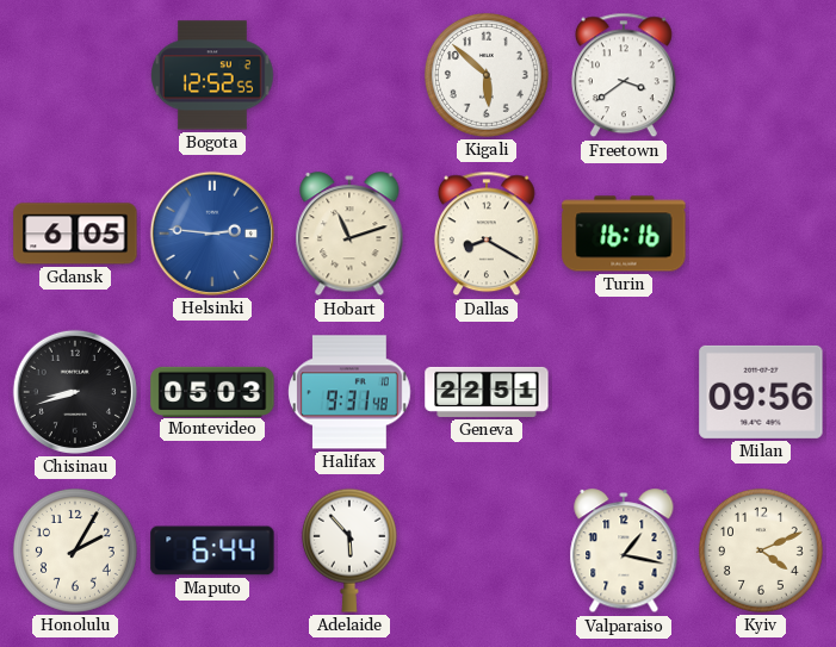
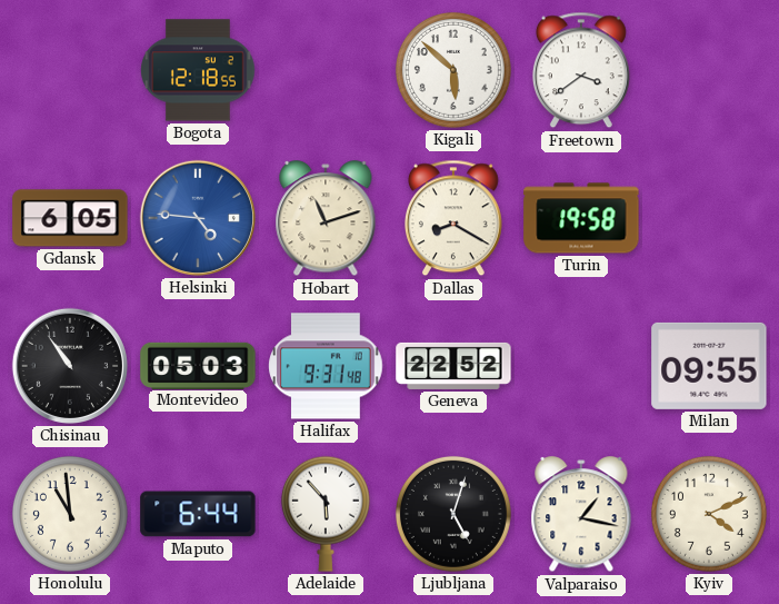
Bogota: 12:52 -> 12:18 (198, 70)
Helsinki: 2:46 -> 4:46 (198, 218)
Turin: 16:16 -> 19:58 (581, 218)
Chisinau: 8:42 -> 10:54 (70, 366)
Geneva: 22:51 -> 22:52 (453, 366)
Milan: 09:56 -> 09:55 (709, 366)
Honolulu: 2:05 -> 10:59 (70, 514)
Ljubljana: none -> 5:03 (453, 514)
